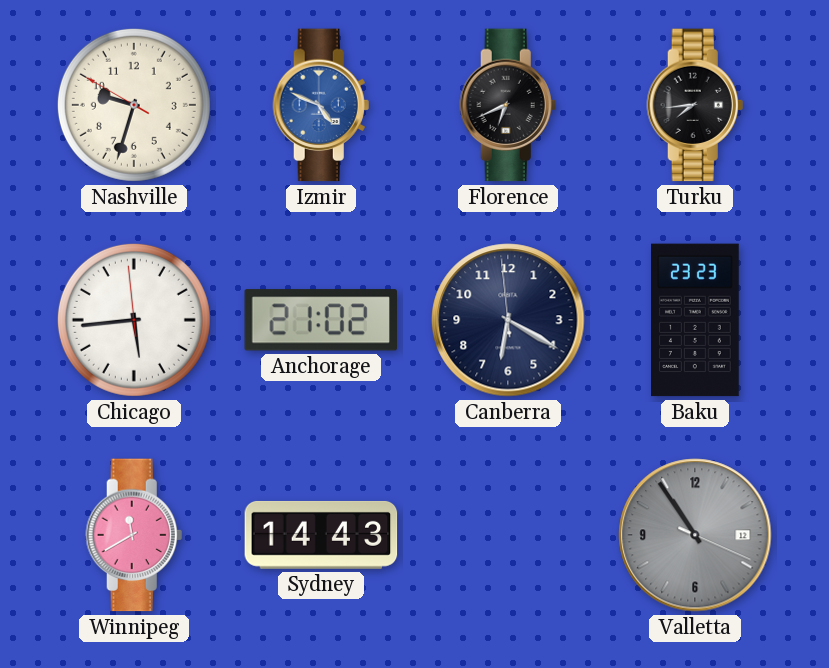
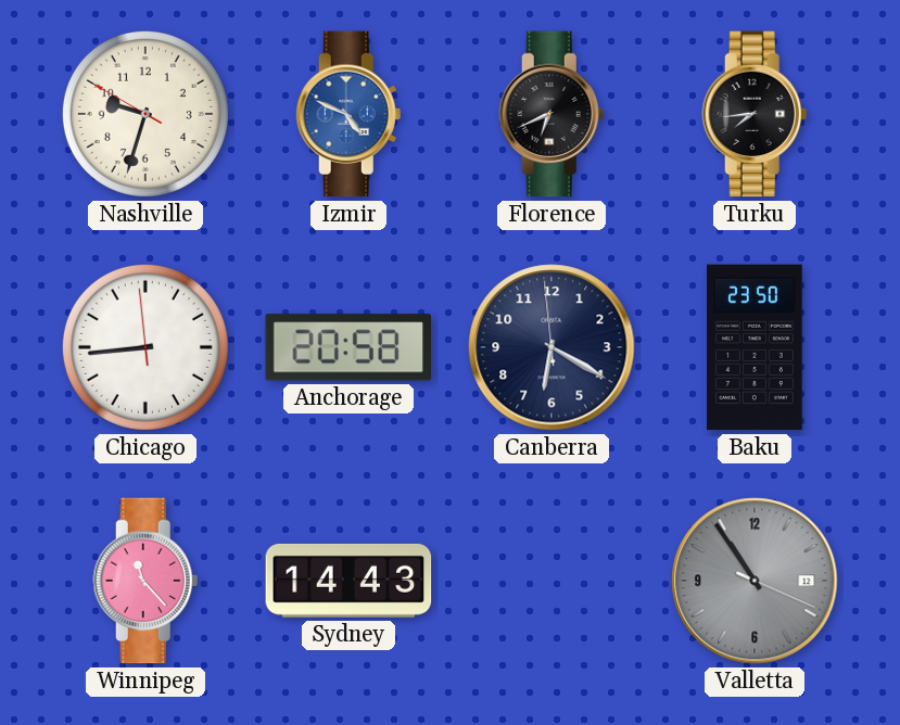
Chicago: 5:43 -> 8:43 (145, 347)
Anchorage: 21:02 -> 20:58 (347, 347)
Baku: 23:23 -> 23:50 (755, 347)
Winnipeg: 11:40 -> 11:23 (145, 581)
